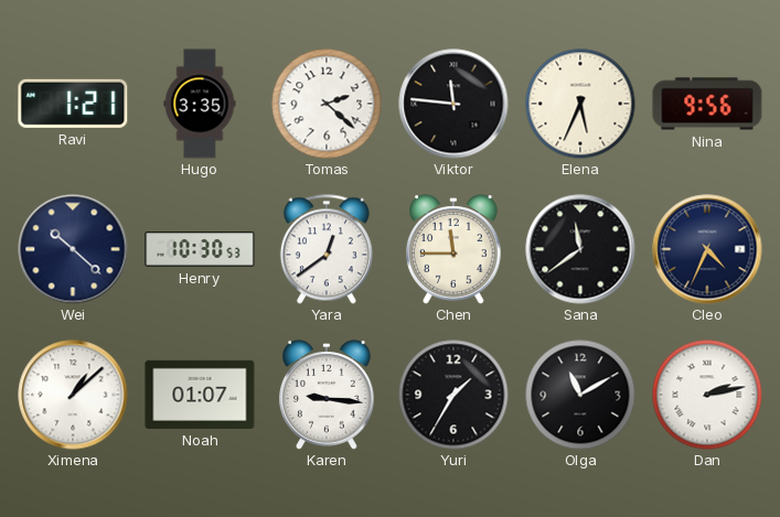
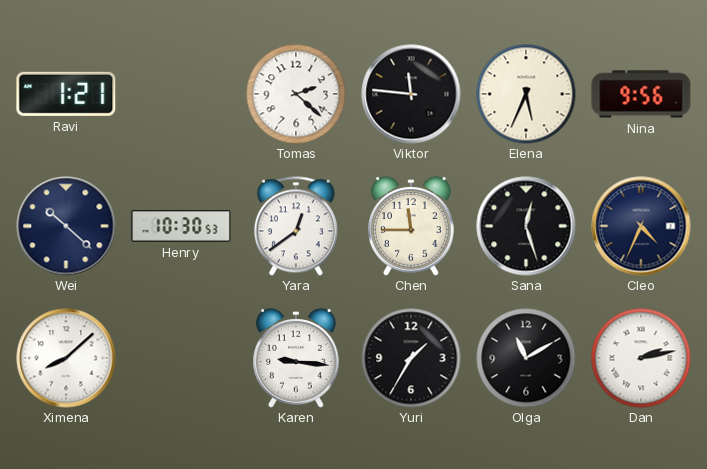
Hugo: 3:35 -> none (200, 104)
Sana: 11:39 -> 12:27 (526, 226)
Ximena: 1:08 -> 8:08 (66, 358)
Noah: 01:07 -> none (200, 395)
